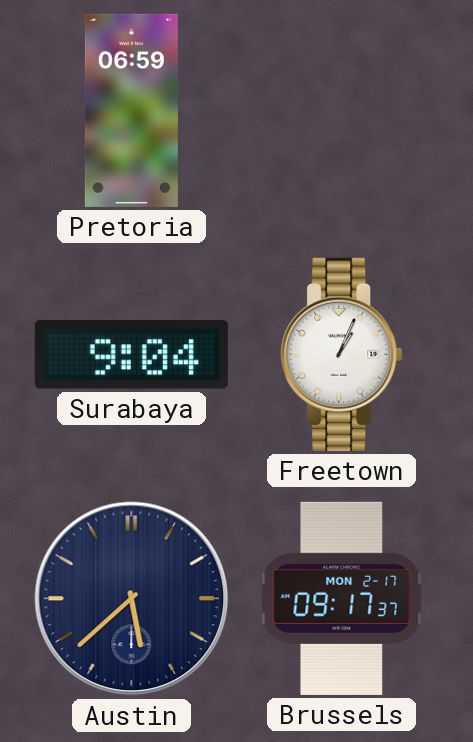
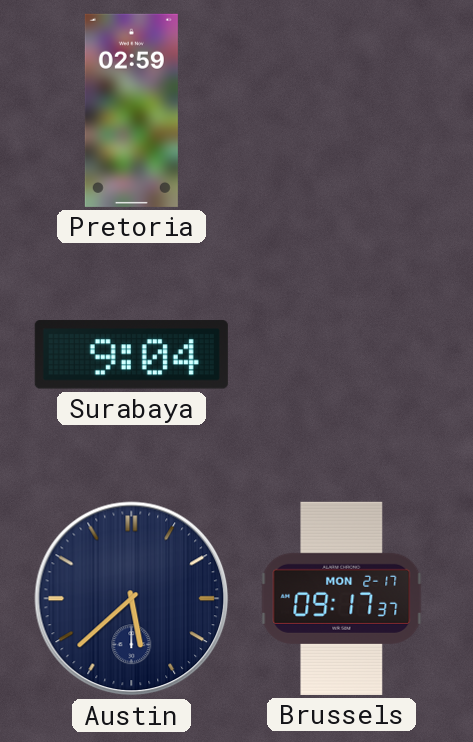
Pretoria: 06:59 -> 02:59 (131, 110)
Freetown: 1:04 -> none (342, 354)
